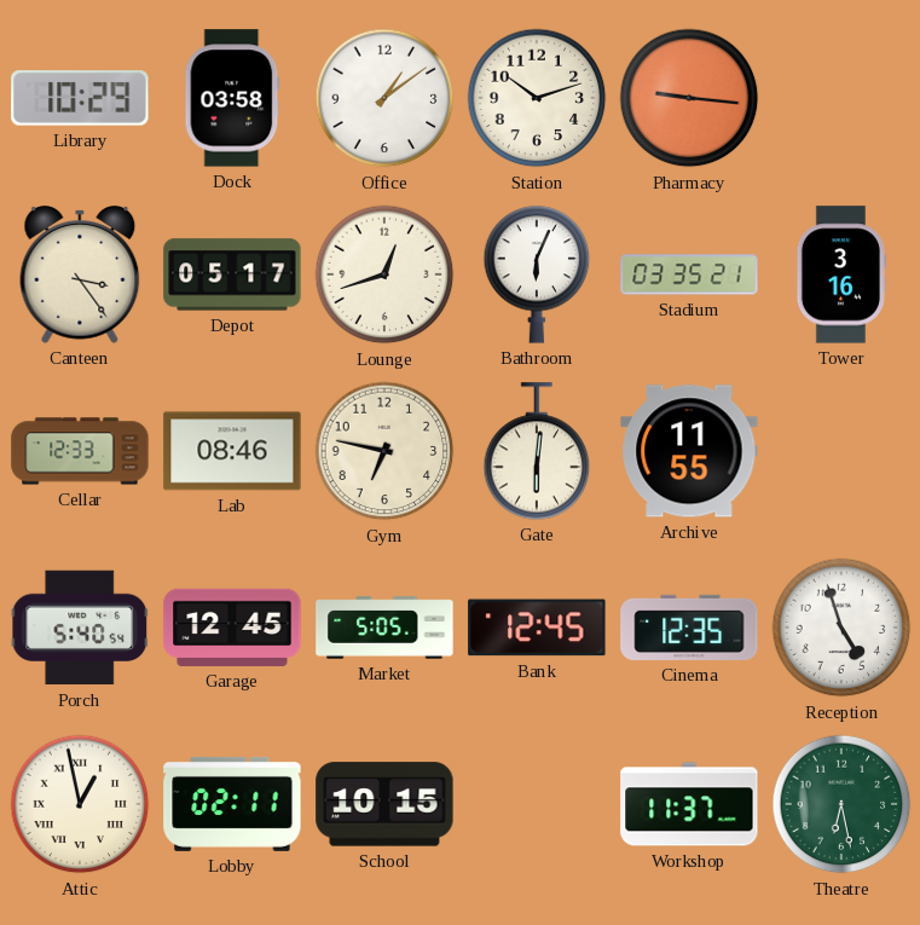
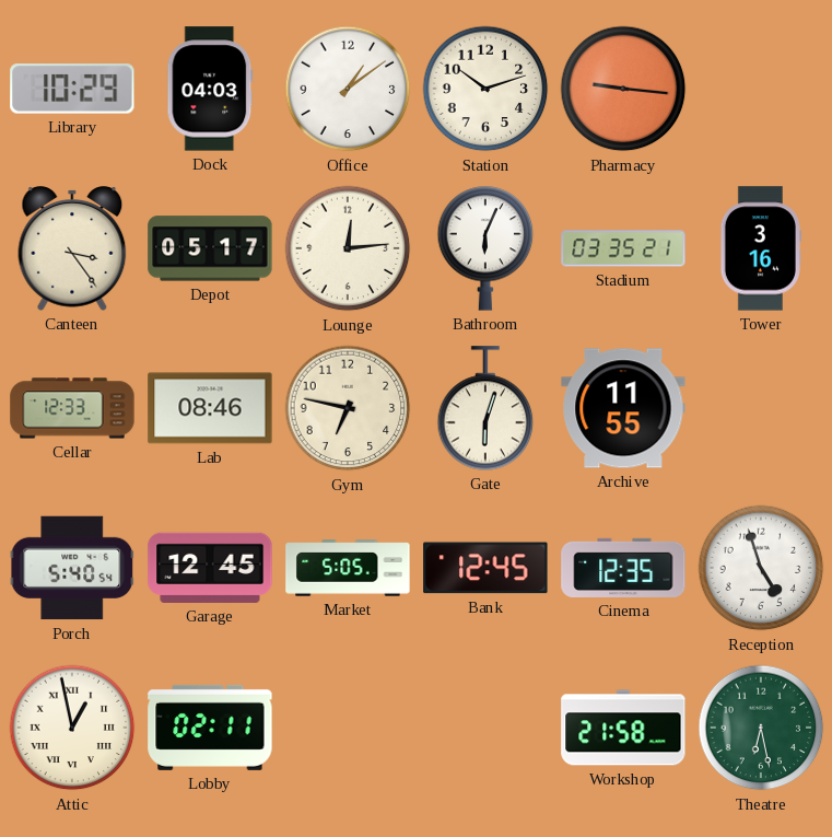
Dock: 03:58 -> 04:03 (210, 89)
Lounge: 12:42 -> 12:14 (348, 248)
Gate: 6:01 -> 6:03 (485, 408)
School: 10:15 -> none (384, 804)
Workshop: 11:37 -> 21:58 (623, 728)
